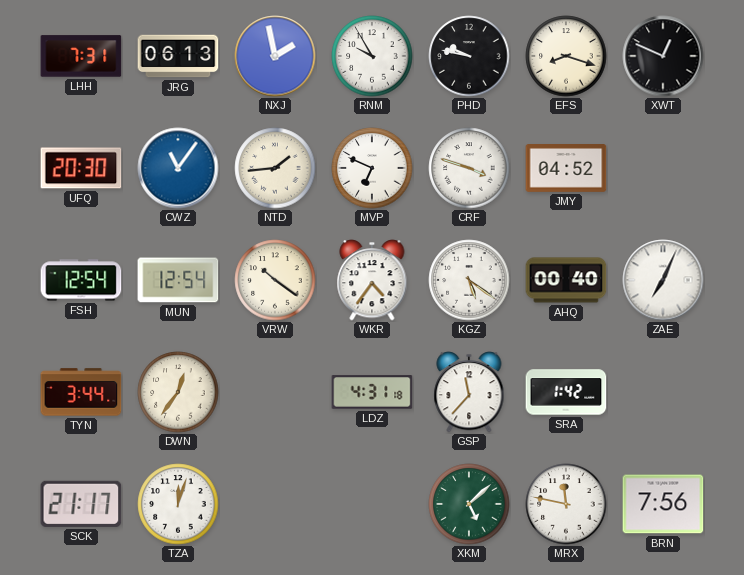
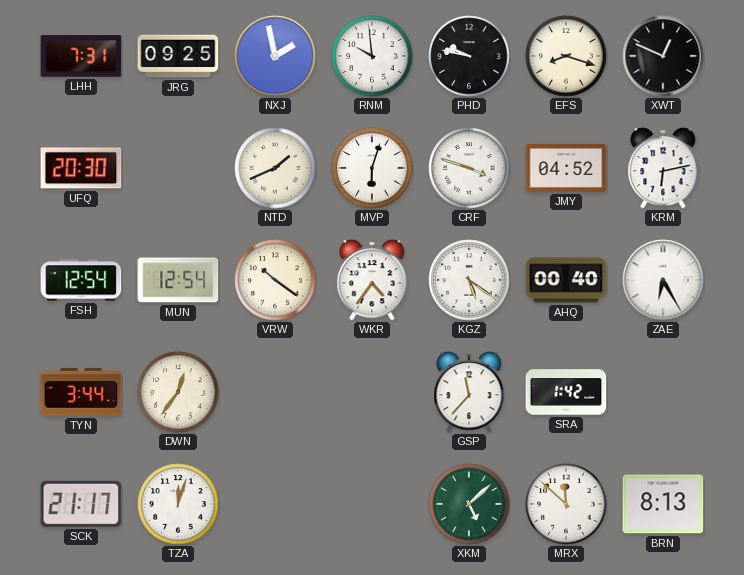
JRG: 06:13 -> 09:25 (178, 56)
RNM: 9:55 -> 9:59 (372, 56)
CWZ: 11:06 -> none (178, 168)
NTD: 1:44 -> 1:41 (275, 168)
MVP: 6:49 -> 6:03 (372, 168)
KRM: none -> 6:13 (663, 168)
ZAE: 7:04 -> 6:25 (663, 280)
LDZ: 4:31 -> none (372, 392)
MRX: 11:47 -> 11:52 (566, 504)
BRN: 7:56 -> 8:13 (663, 504)
